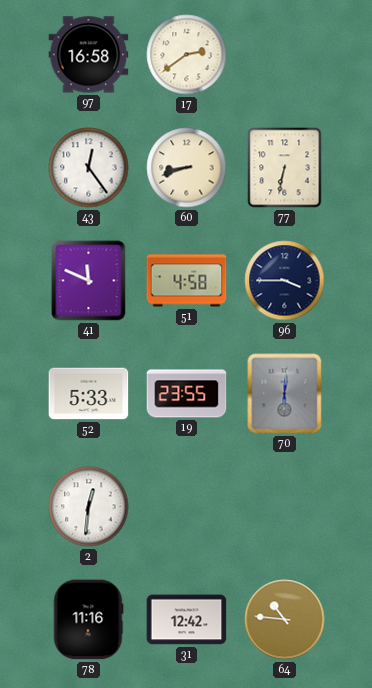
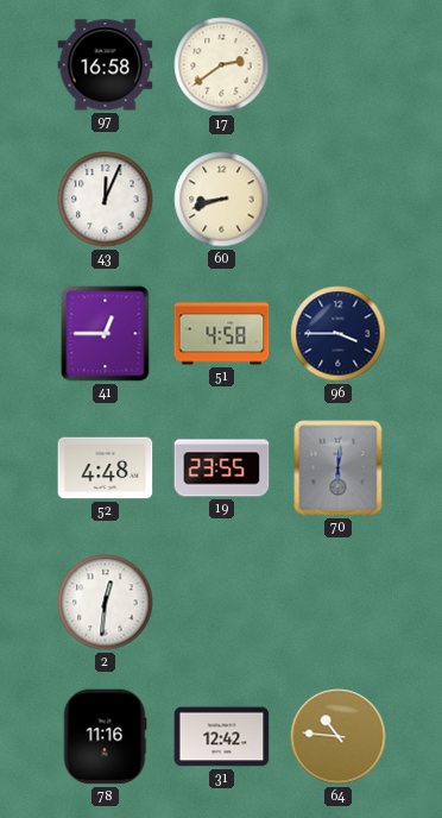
43: 12:24 -> 12:04 (106, 200)
77: 6:32 -> none (285, 168)
41: 11:49 -> 12:45 (106, 334)
52: 5:33 -> 4:48 (106, 468)
